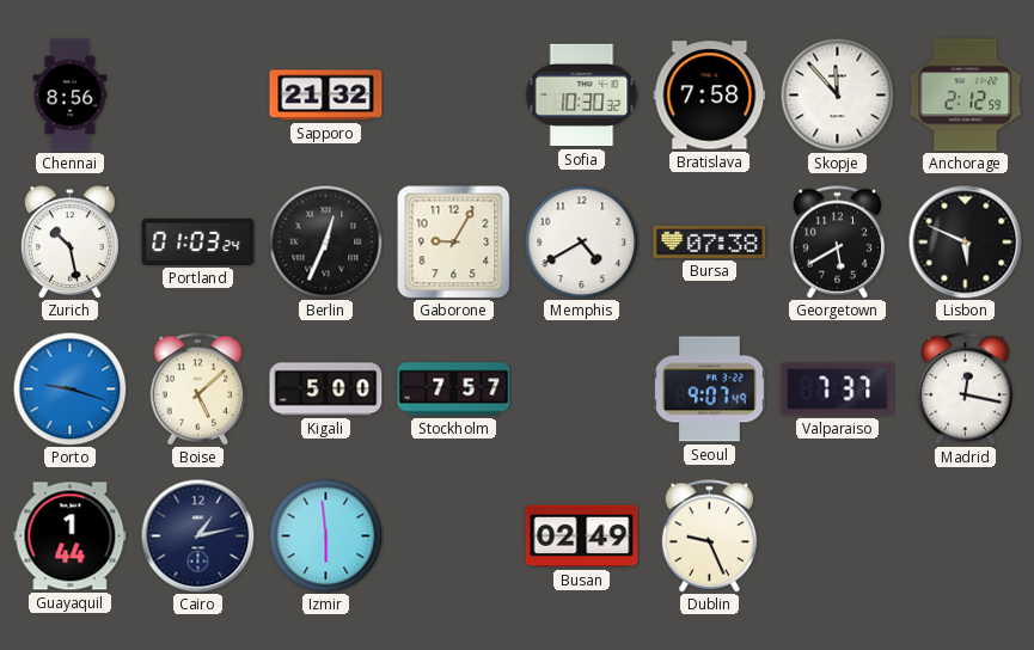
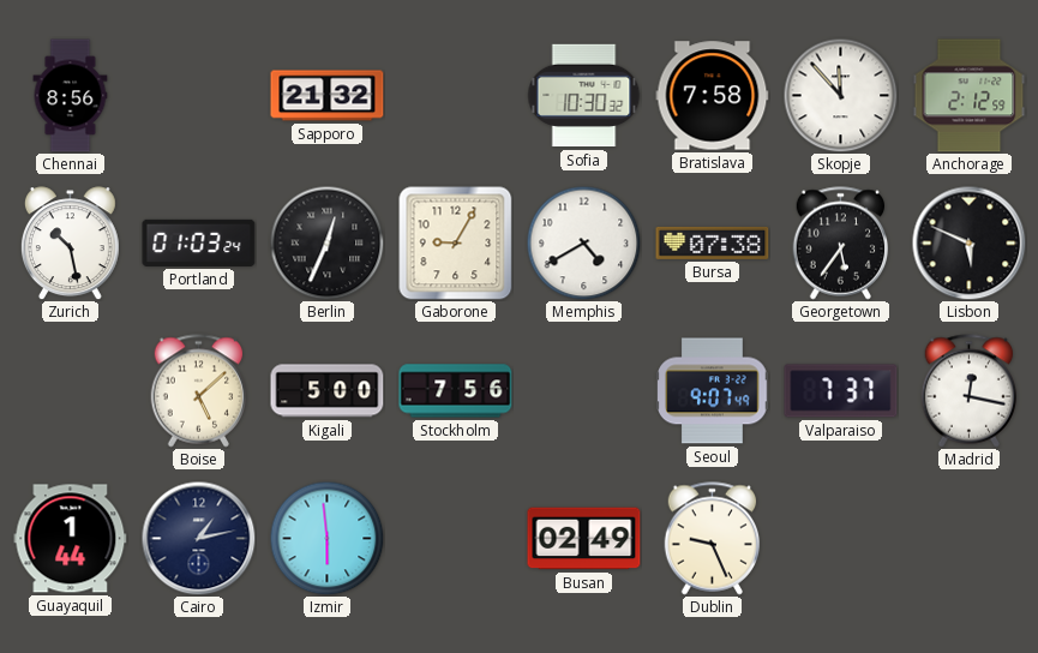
Georgetown: 5:40 -> 5:36 (841, 244)
Porto: 9:18 -> none (69, 388)
Stockholm: 7:57 -> 7:56 (456, 391)
